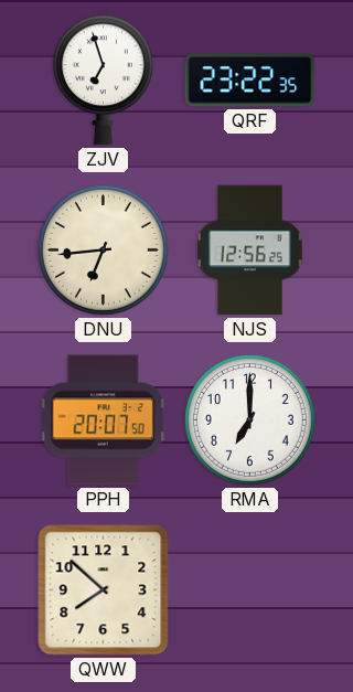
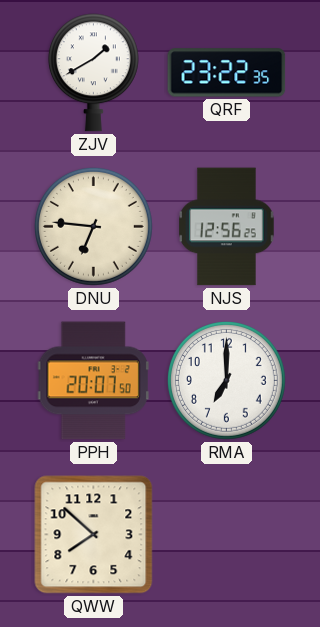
ZJV: 6:57 -> 1:40 (93, 73)
DNU: 6:44 -> 6:46 (93, 226)
